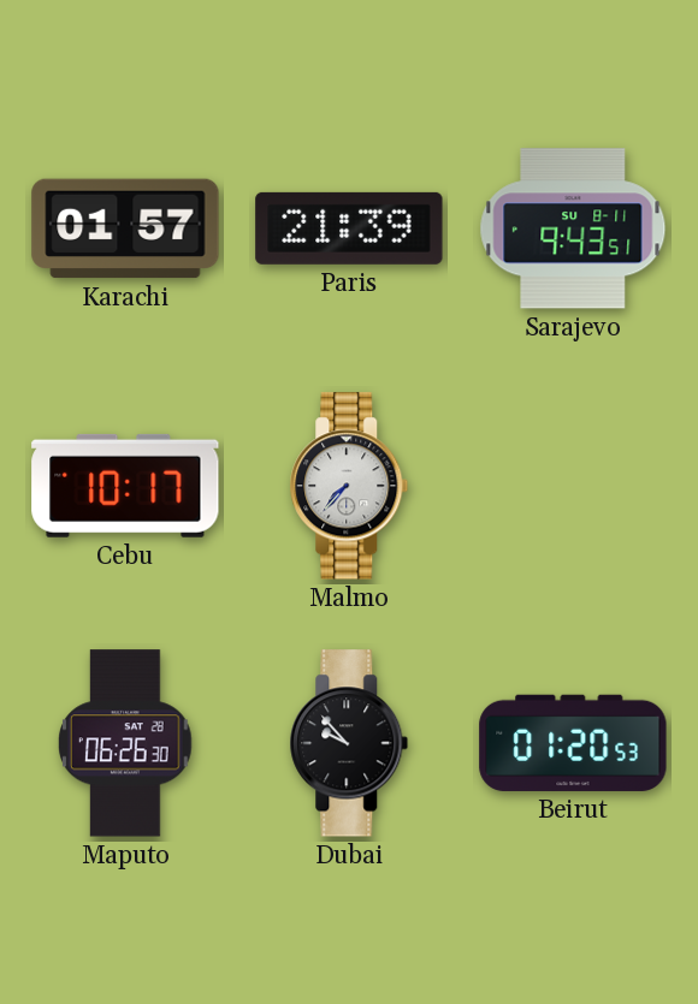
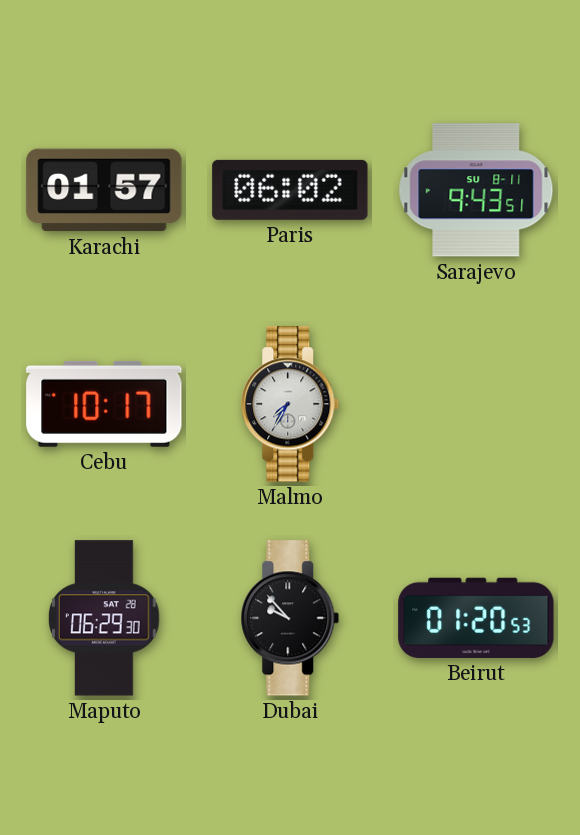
Paris: 21:39 -> 06:02 (290, 190)
Malmo: 7:37 -> 7:35 (290, 404)
Maputo: 06:26 -> 06:29 (105, 618)
